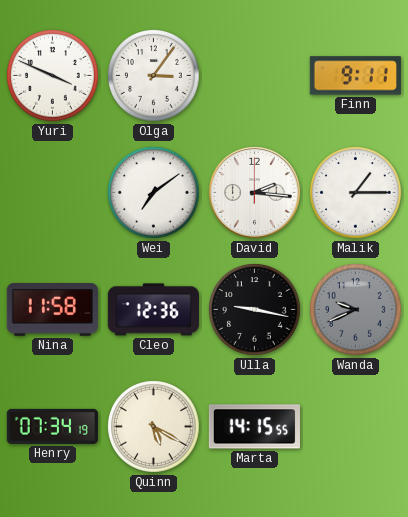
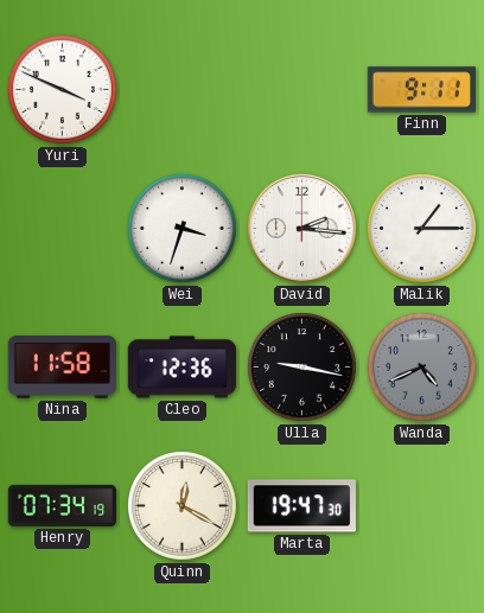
Olga: 3:06 -> none (154, 76)
Wei: 7:09 -> 3:33 (183, 229)
Wanda: 9:41 -> 4:41 (422, 368)
Quinn: 5:20 -> 12:20 (183, 506)
Marta: 14:15 -> 19:47 (301, 506)
